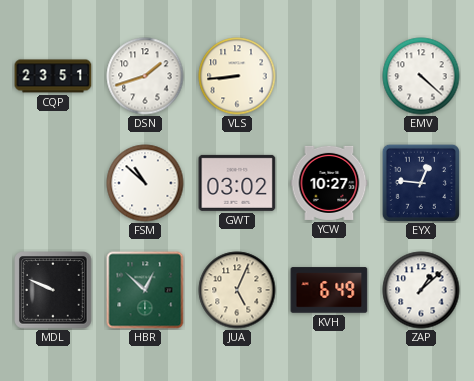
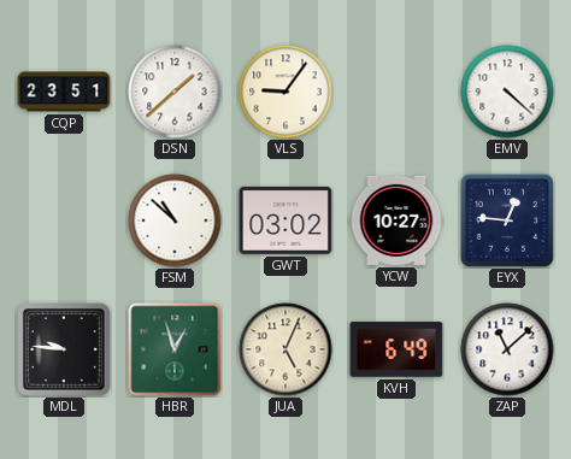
DSN: 1:42 -> 1:38 (175, 92)
VLS: 8:44 -> 9:06 (285, 92)
MDL: 9:49 -> 9:46 (64, 349)
HBR: 12:52 -> 12:57 (175, 349)
ZAP: 1:08 -> 11:08 (507, 349)
